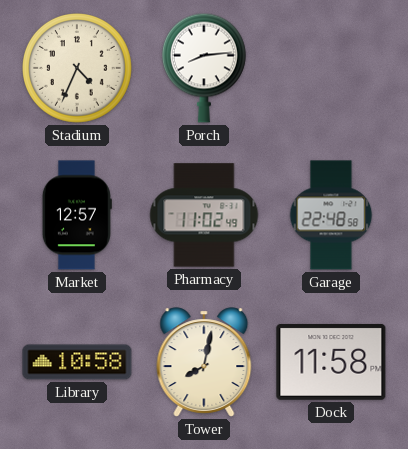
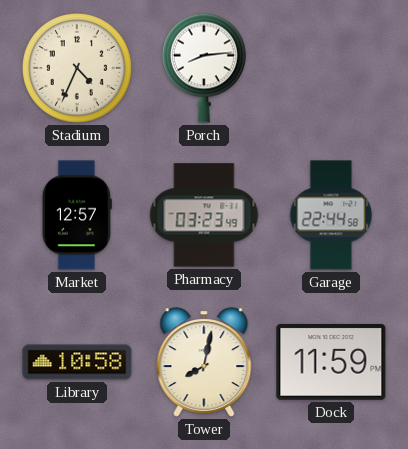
Pharmacy: 11:02 -> 03:23 (204, 215)
Garage: 22:48 -> 22:44 (331, 215)
Dock: 11:58 -> 11:59 (331, 362)
